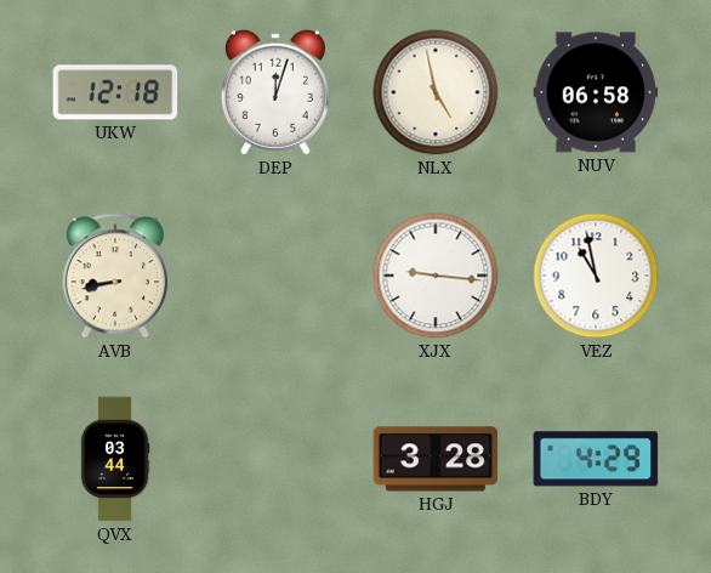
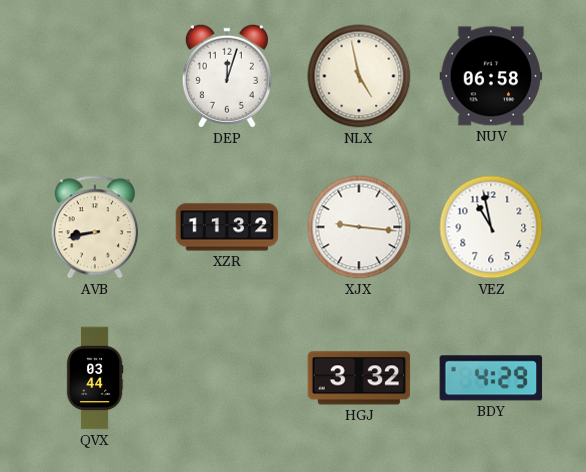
UKW: 12:18 -> none (115, 92)
XZR: none -> 11:32 (227, 227)
HGJ: 3:28 -> 3:32 (359, 378)
